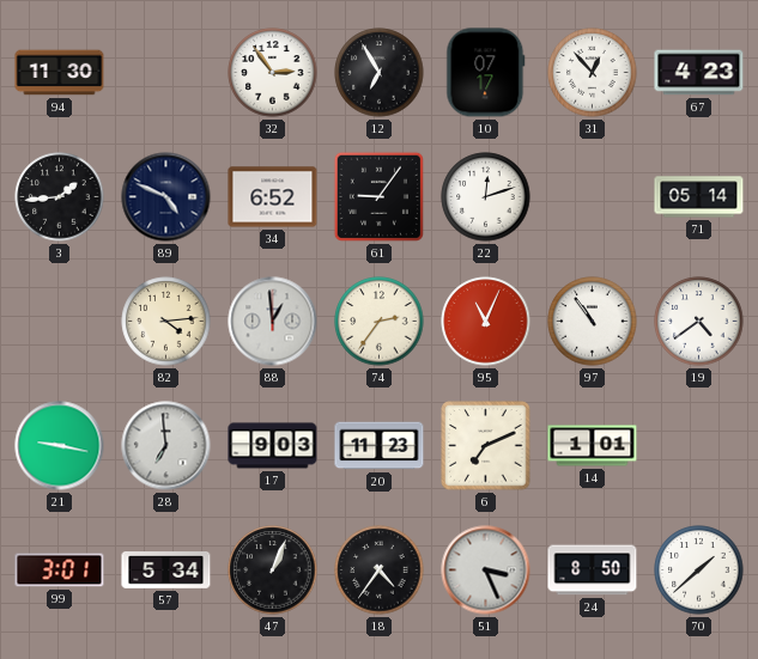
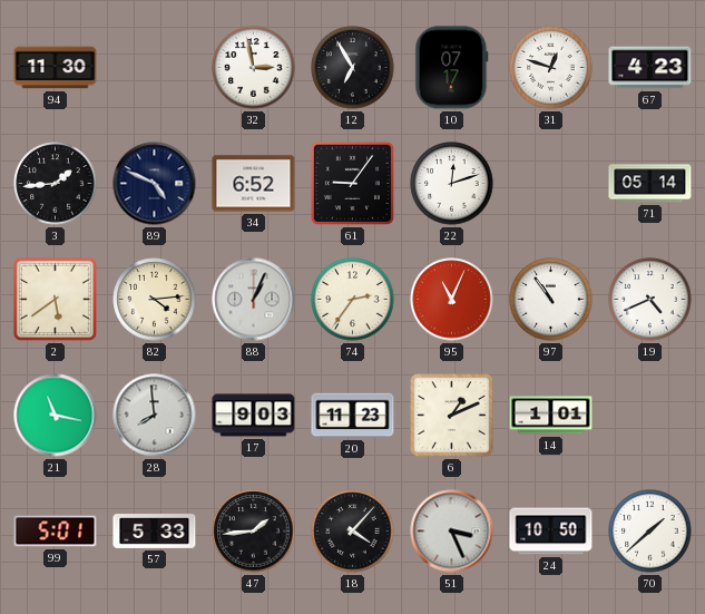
32: 2:54 -> 2:58 (254, 68)
31: 12:53 -> 12:48 (551, 68)
2: none -> 5:39 (55, 299)
88: 12:59 -> 1:04 (254, 300)
19: 4:39 -> 4:41 (650, 300)
21: 9:17 -> 11:17 (56, 416)
28: 6:59 -> 7:59 (155, 416)
6: 7:11 -> 1:11 (452, 416)
99: 3:01 -> 5:01 (56, 532)
57: 5:34 -> 5:33 (155, 532)
47: 1:04 -> 1:44 (254, 532)
18: 4:36 -> 4:07 (353, 532)
24: 8:50 -> 10:50 (551, 532)
